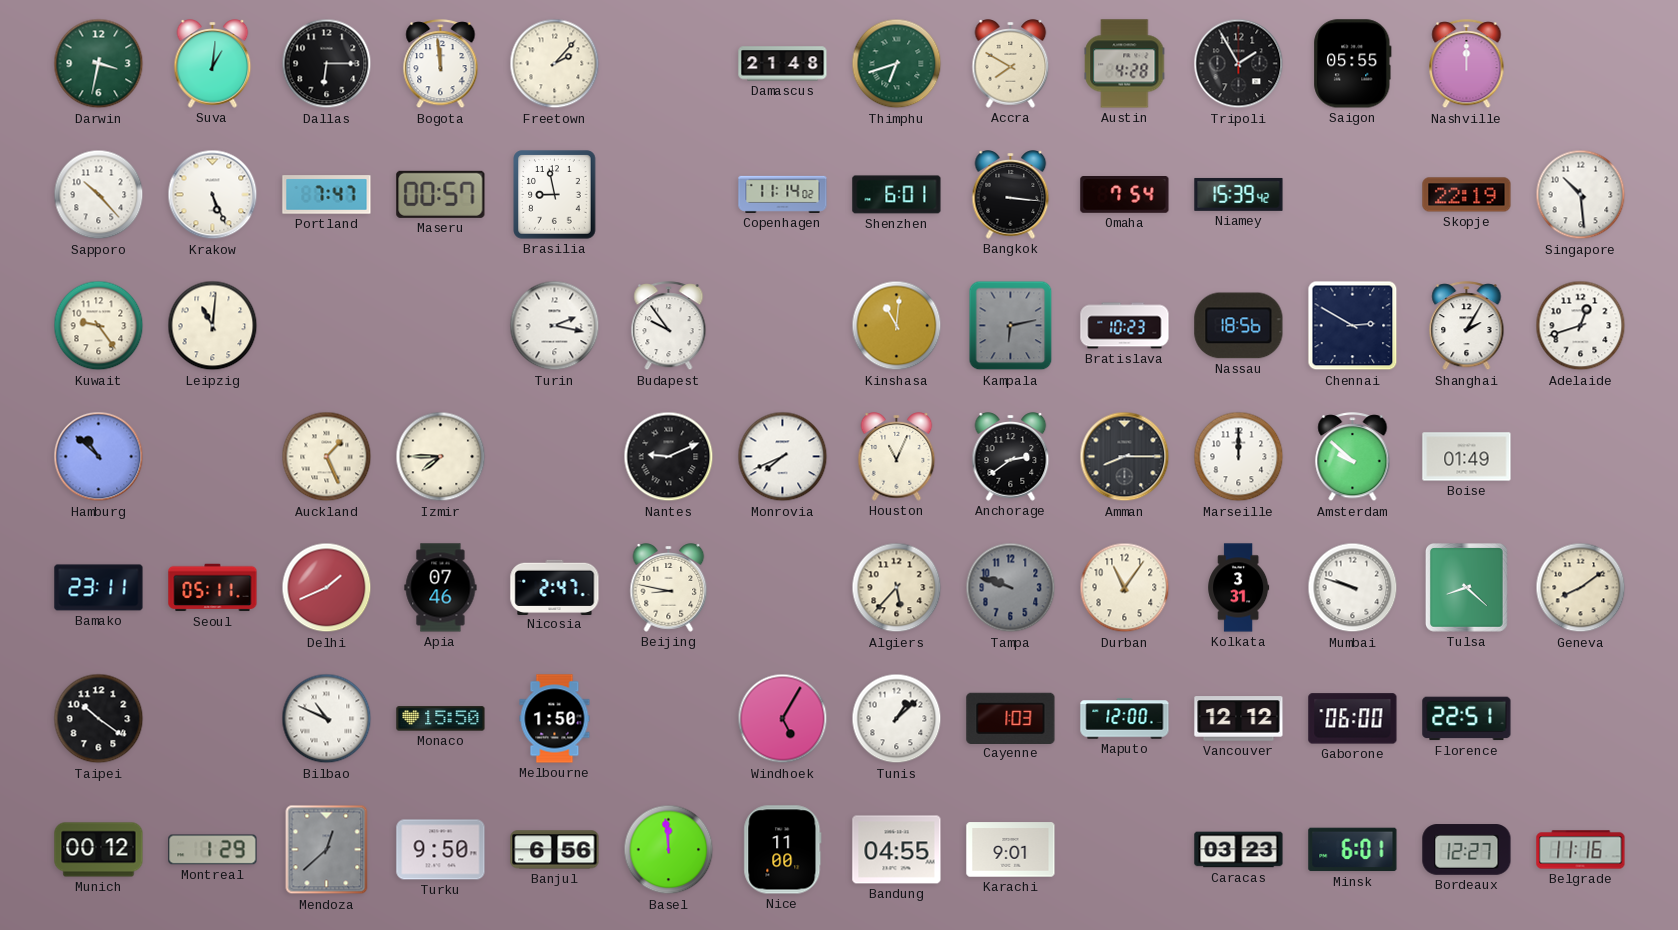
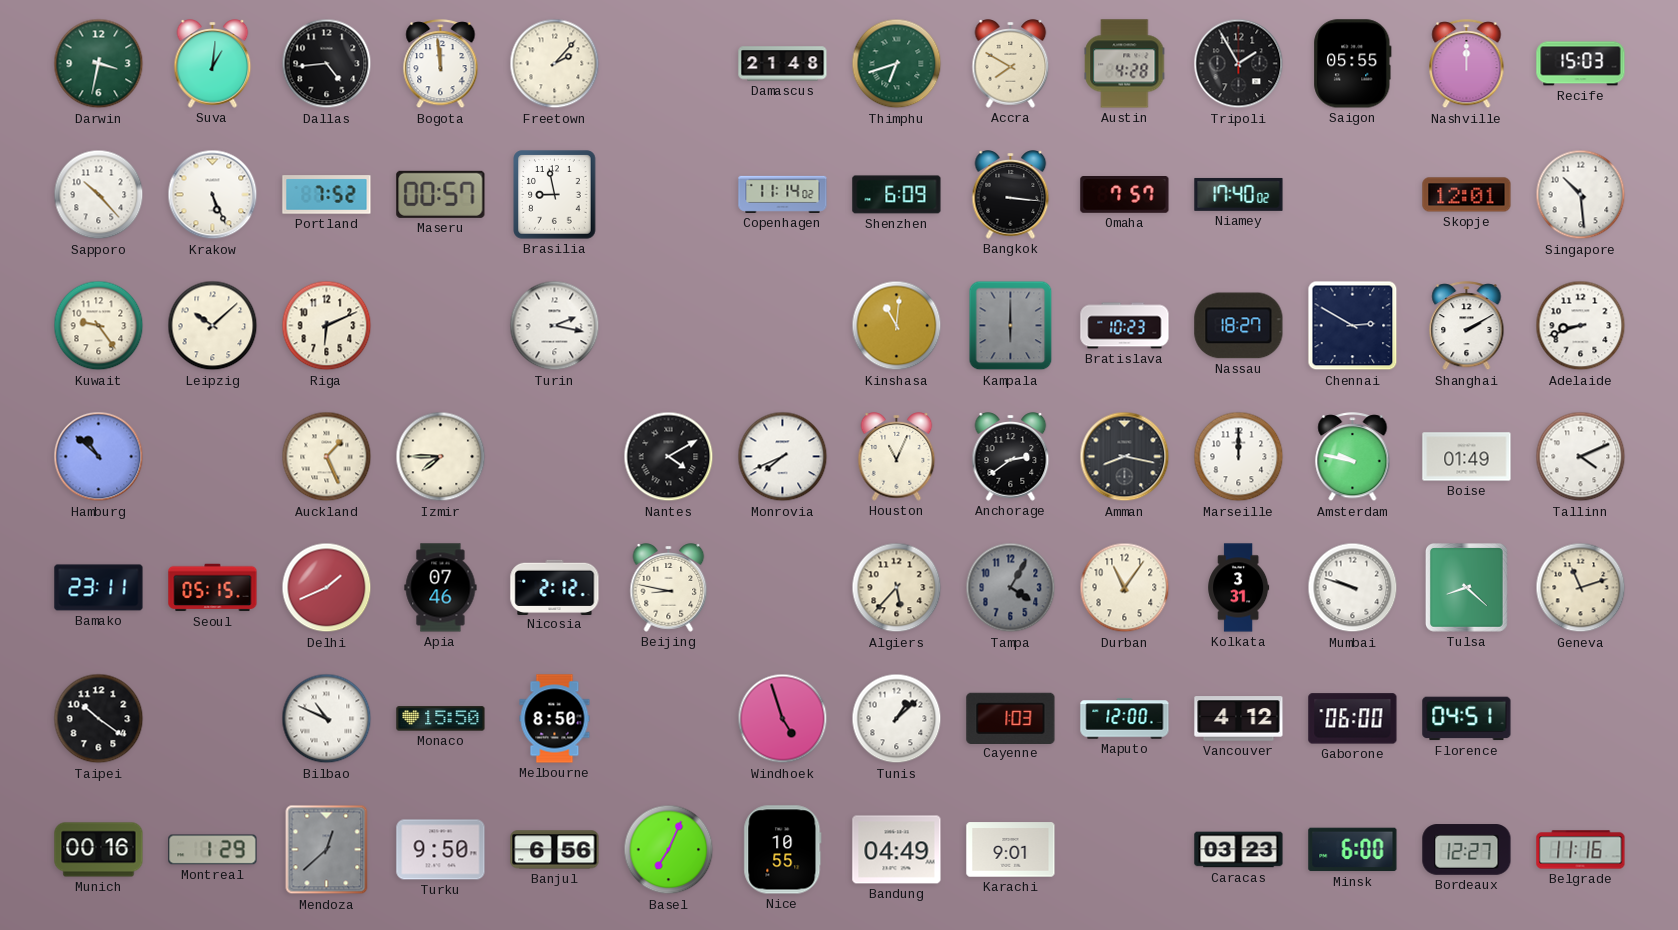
Dallas: 6:15 -> 4:44 (327, 64)
Recife: none -> 15:03 (1581, 64)
Portland: 7:47 -> 7:52 (327, 195)
Shenzhen: 6:01 -> 6:09 (897, 195)
Omaha: 7:54 -> 7:57 (1125, 195)
Niamey: 15:39 -> 17:40 (1239, 194)
Skopje: 22:19 -> 12:01 (1467, 195)
Leipzig: 11:01 -> 10:08 (213, 326)
Riga: none -> 6:11 (327, 326)
Budapest: 9:54 -> none (669, 326)
Kampala: 6:13 -> 6:00 (1011, 326)
Nassau: 18:56 -> 18:27 (1239, 326)
Shanghai: 2:05 -> 2:10 (1467, 326)
Adelaide: 12:42 -> 8:42 (1581, 326)
Nantes: 9:11 -> 4:10 (669, 457)
Amman: 8:15 -> 8:17 (1125, 457)
Amsterdam: 9:52 -> 9:47 (1353, 457)
Tallinn: none -> 4:11 (1581, 457)
Seoul: 05:11 -> 05:15 (213, 588)
Nicosia: 2:47 -> 2:12 (555, 587)
Tampa: 9:48 -> 4:05 (1011, 588)
Geneva: 8:09 -> 11:12 (1581, 588)
Melbourne: 1:50 -> 8:50 (555, 719)
Windhoek: 5:05 -> 4:57 (783, 719)
Vancouver: 12:12 -> 4:12 (1239, 719)
Florence: 22:51 -> 04:51 (1467, 719)
Munich: 00:12 -> 00:16 (99, 850)
Basel: 11:59 -> 7:04 (669, 850)
Nice: 11:00 -> 10:55 (783, 850)
Bandung: 04:55 -> 04:49 (897, 850)
Minsk: 6:01 -> 6:00 (1353, 850)
